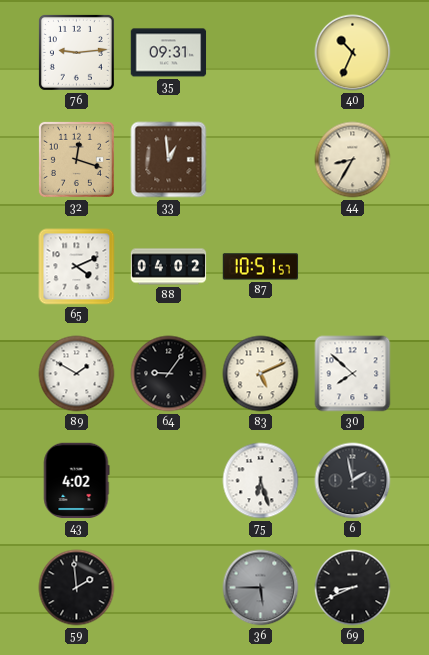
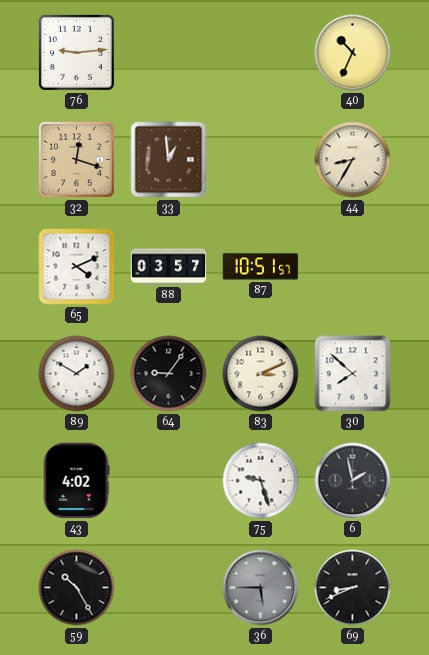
35: 09:31 -> none (169, 53)
88: 04:02 -> 03:57 (169, 267)
83: 5:11 -> 3:11 (261, 374)
75: 6:27 -> 9:27 (261, 481)
59: 1:59 -> 10:25 (77, 588)
